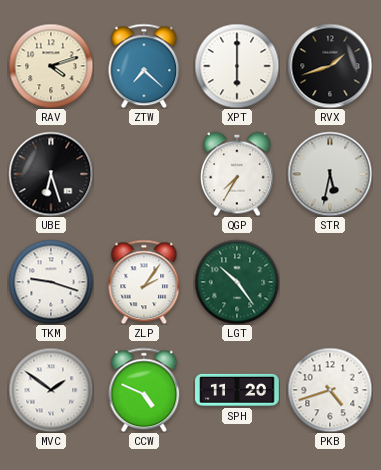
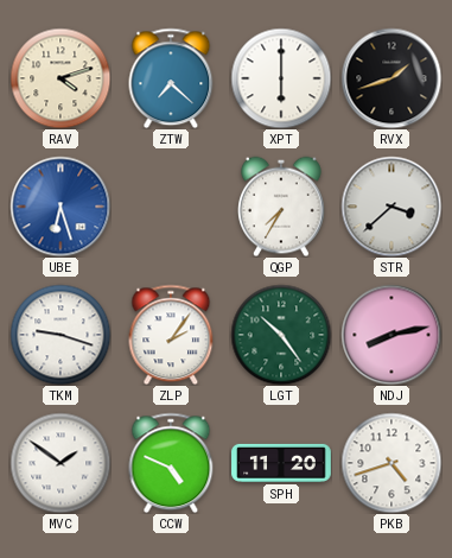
UBE dial: black -> blue (61, 207)
STR: 5:32 -> 3:38 (391, 207)
NDJ: none -> 8:13 (391, 335)
